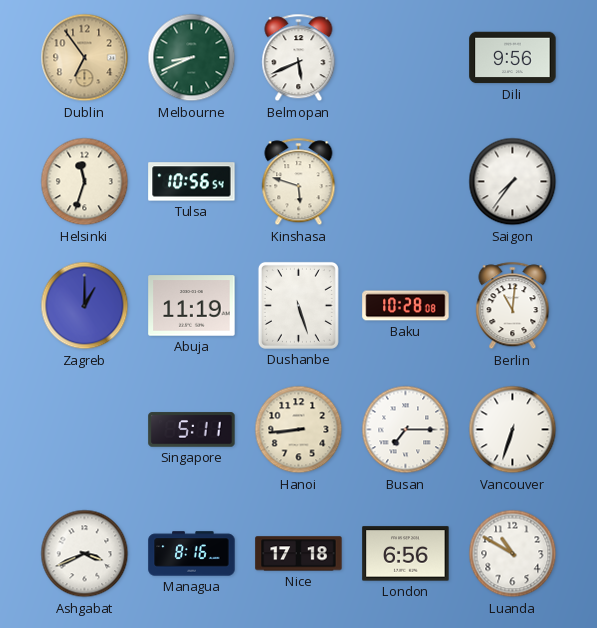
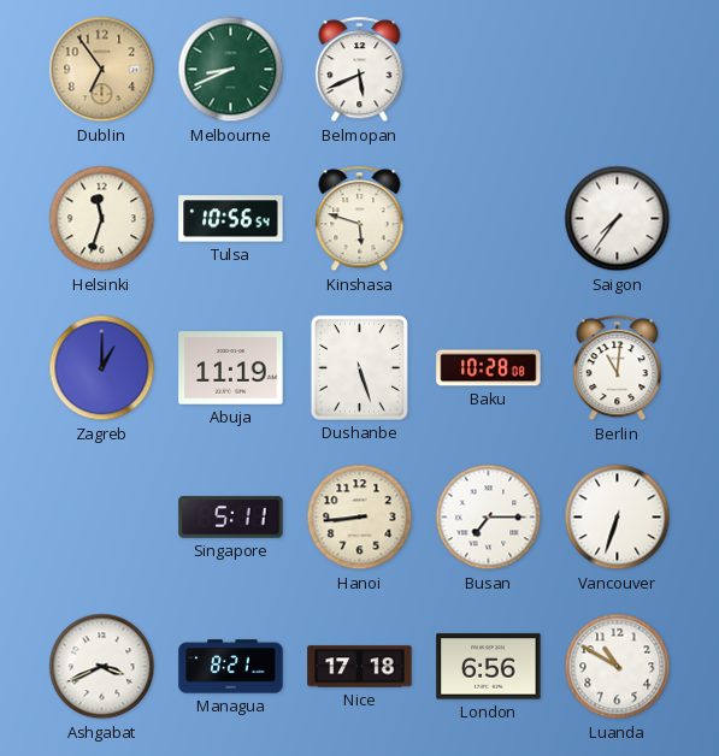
Dili: 9:56 -> none (513, 58)
Managua: 8:16 -> 8:21 (231, 667)
